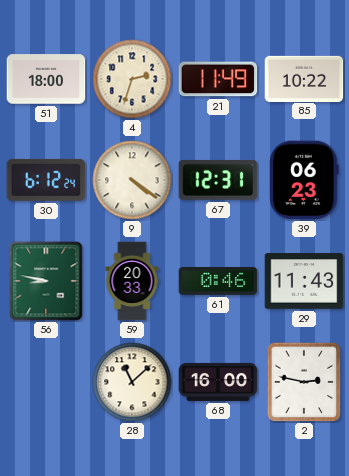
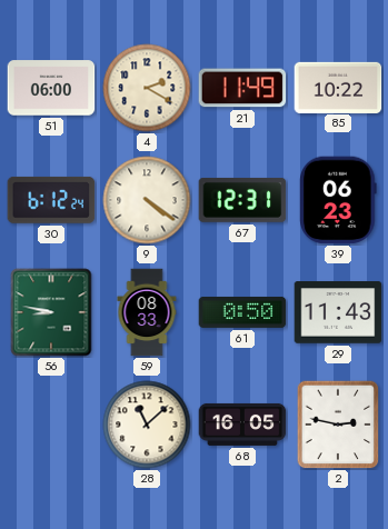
51: 18:00 -> 06:00 (51, 88)
4: 2:33 -> 2:20 (147, 88)
59: 20:33 -> 08:33 (147, 312)
61: 0:46 -> 0:50 (242, 312)
68: 16:00 -> 16:05 (242, 425)
